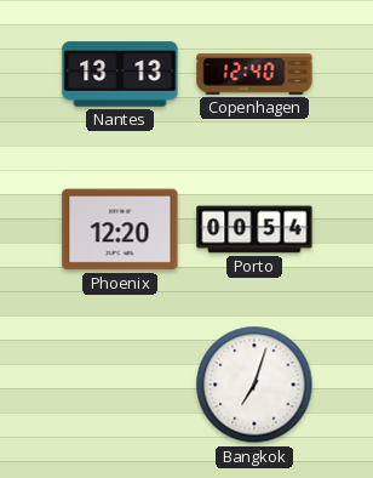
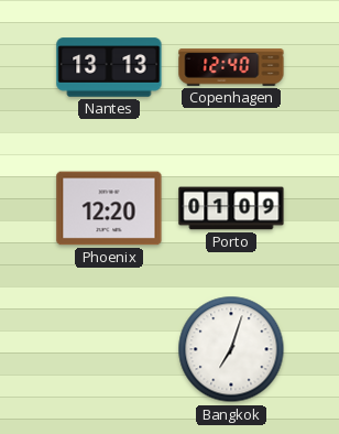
Porto: 00:54 -> 01:09 (231, 208)
